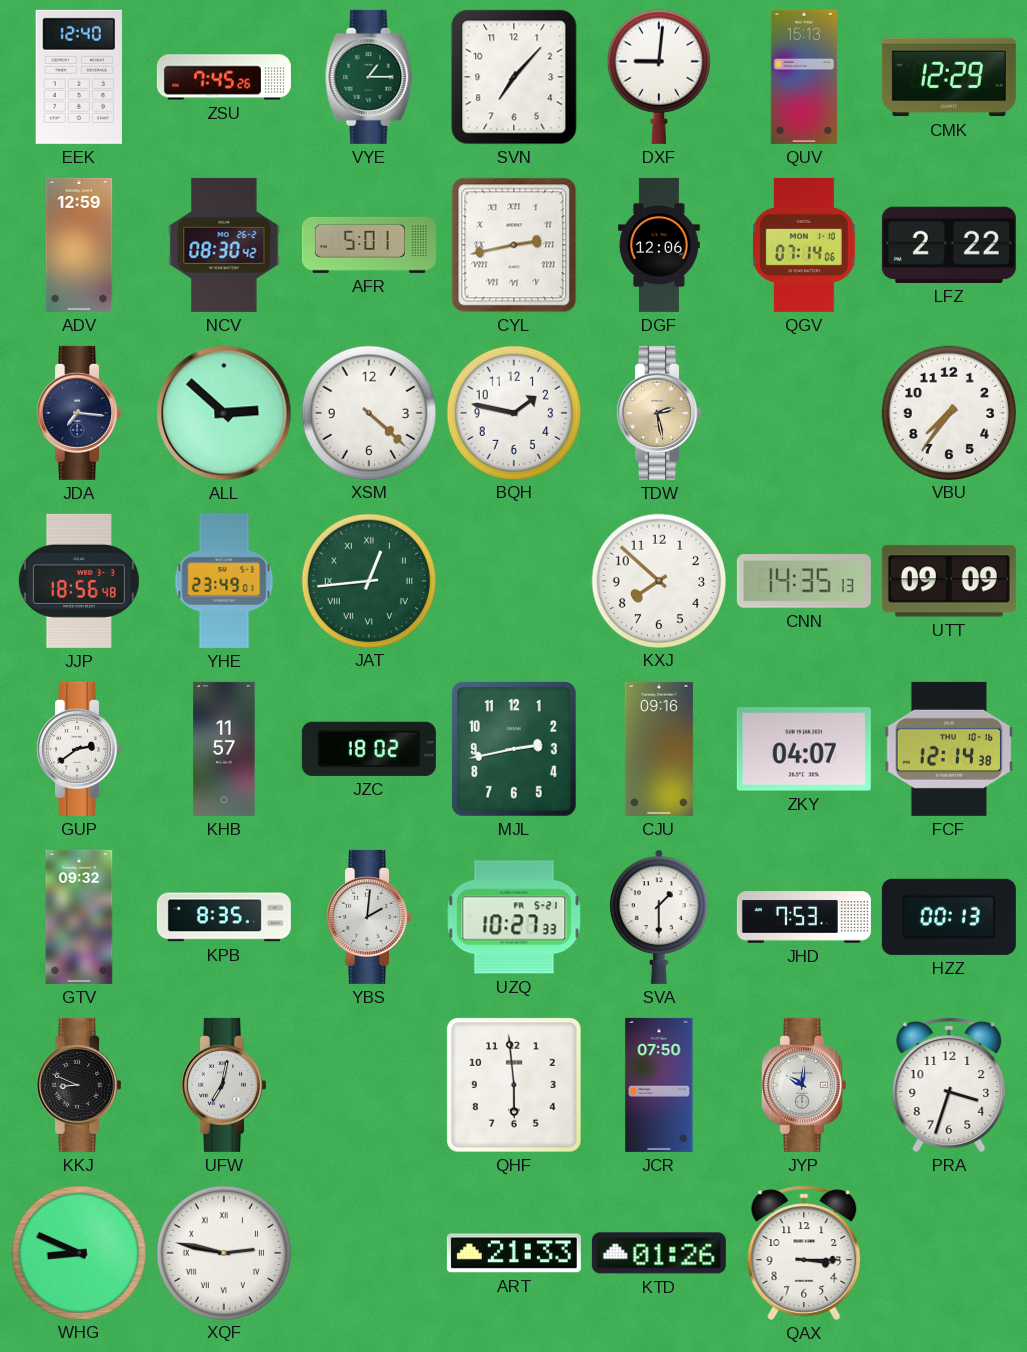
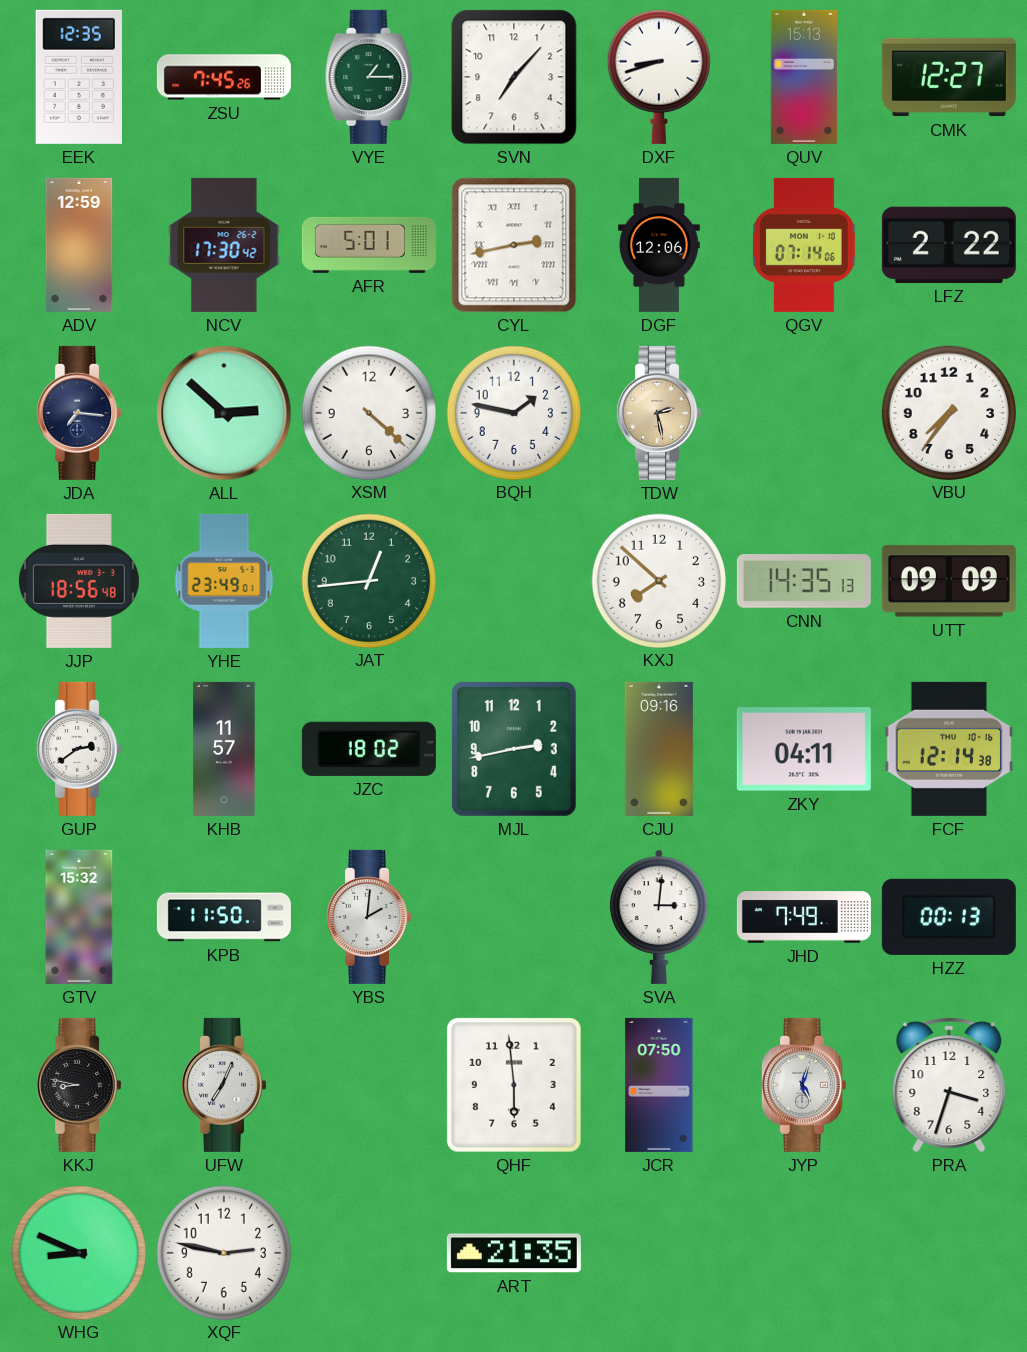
EEK: 12:40 -> 12:35 (78, 77)
DXF: 9:01 -> 8:42 (659, 77)
CMK: 12:29 -> 12:27 (949, 77)
NCV: 08:30 -> 17:30 (224, 245)
JAT numerals: Roman -> Arabic (368, 580)
ZKY: 04:07 -> 04:11 (804, 749)
GTV: 09:32 -> 15:32 (79, 917)
KPB: 8:35 -> 11:50 (224, 917)
UZQ: 10:27 -> none (514, 917)
SVA: 1:30 -> 3:01 (659, 917)
JHD: 7:53 -> 7:49 (804, 917)
KKJ: 8:49 -> 8:47 (79, 1085)
UFW: 7:02 -> 7:04 (224, 1085)
JYP: 10:01 -> 5:03 (804, 1085)
XQF numerals: Roman -> Arabic (223, 1252)
ART: 21:33 -> 21:35 (514, 1253)
KTD: 01:26 -> none (659, 1253)
QAX: 3:15 -> none (804, 1253)
